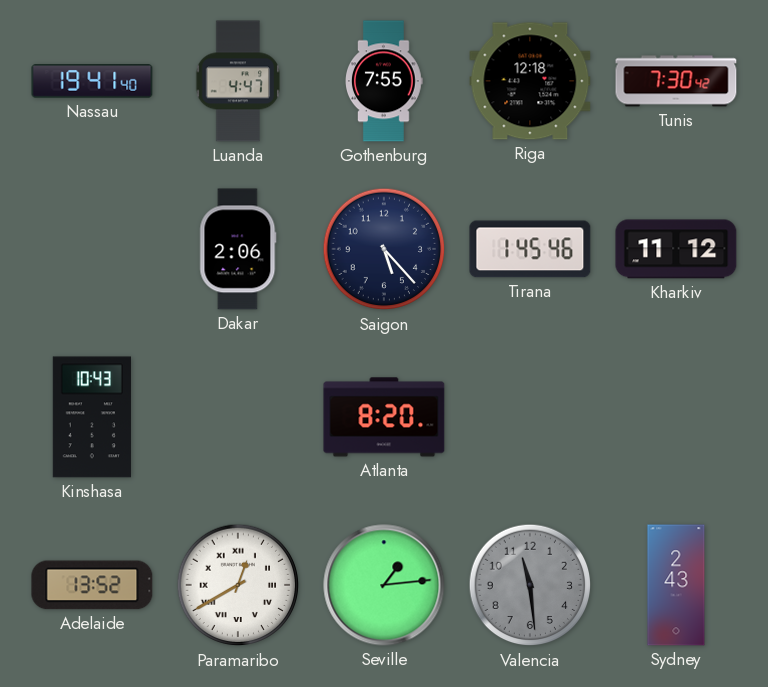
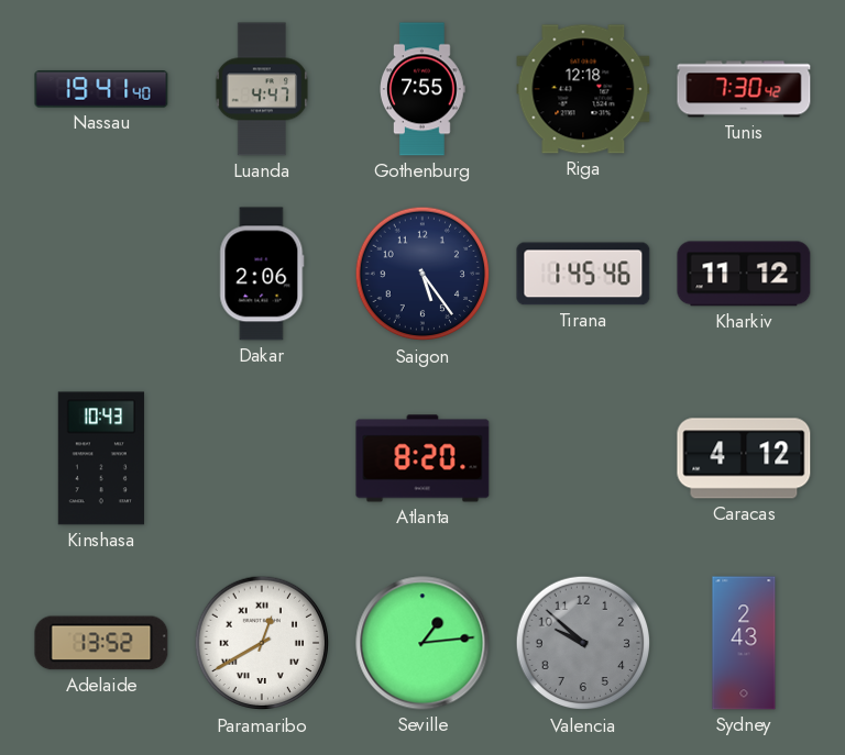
Saigon: 5:23 -> 5:24 (422, 274)
Caracas: none -> 4:12 (744, 458)
Valencia: 11:29 -> 9:52 (583, 643)
